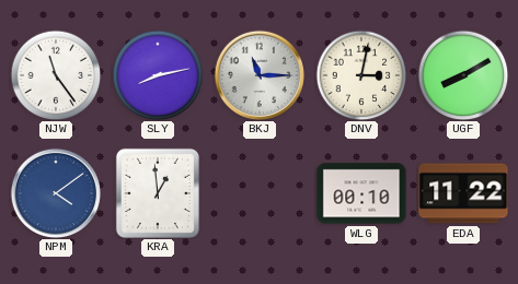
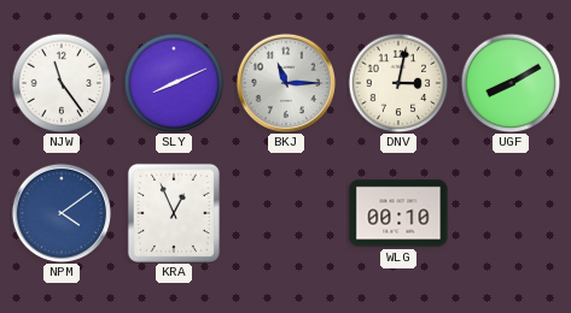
SLY: 8:13 -> 8:11 (174, 83)
KRA: 12:59 -> 12:56 (174, 213)
EDA: 11:22 -> none (463, 193)
